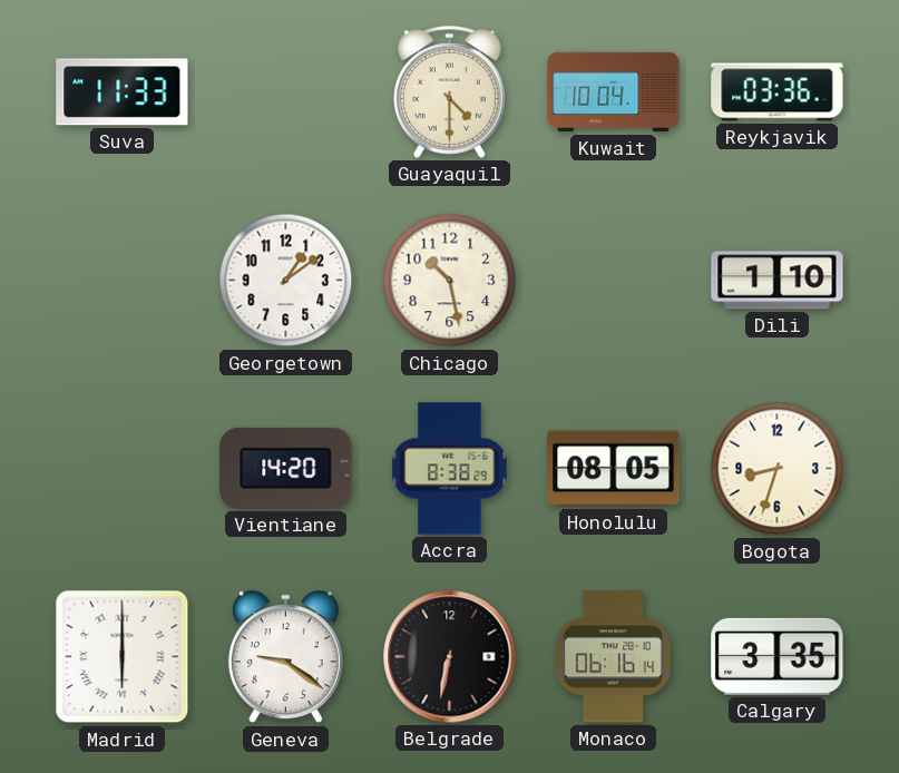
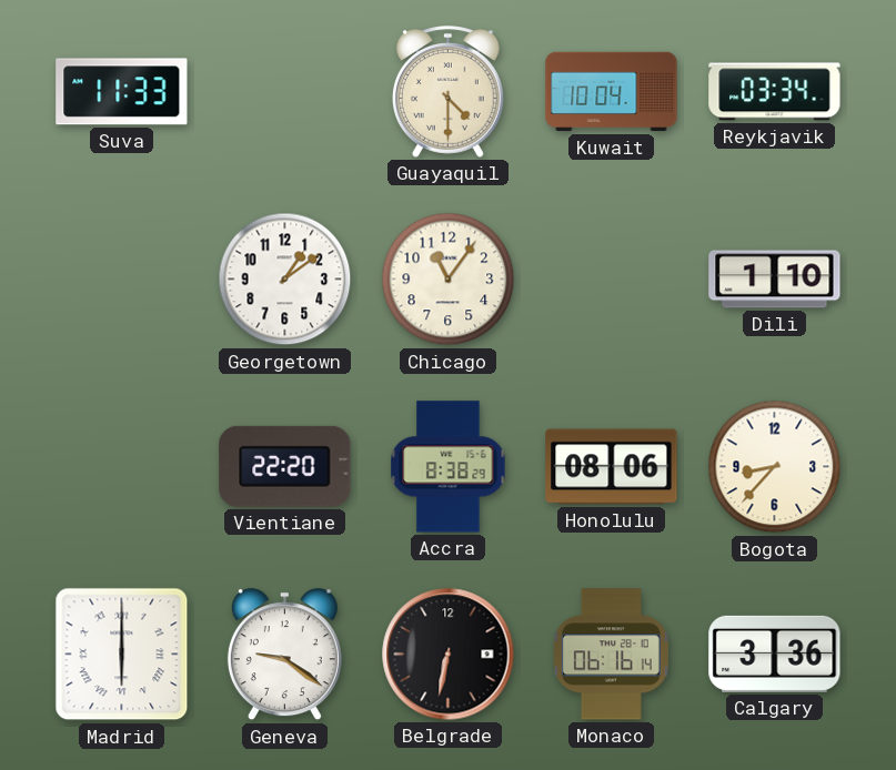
Reykjavik: 03:36 -> 03:34 (775, 92)
Chicago: 10:28 -> 11:06 (449, 280)
Vientiane: 14:20 -> 22:20 (285, 466)
Honolulu: 08:05 -> 08:06 (612, 467)
Bogota: 8:33 -> 8:37 (775, 467)
Calgary: 3:35 -> 3:36 (775, 654)
